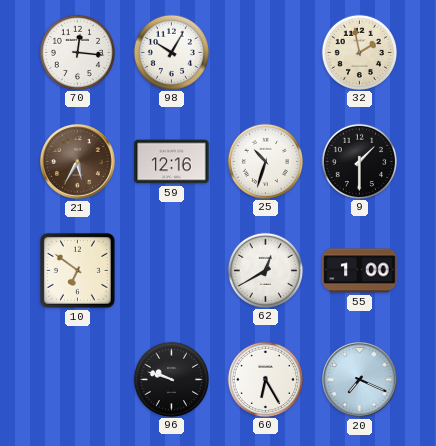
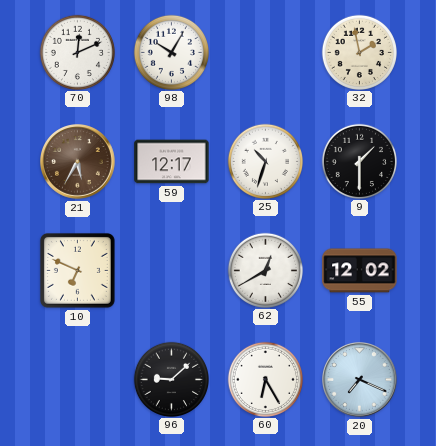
70: 12:16 -> 12:11 (77, 52)
59: 12:16 -> 12:17 (172, 162)
10: 6:51 -> 6:49 (77, 270)
55: 1:00 -> 12:02 (360, 271)
96: 9:48 -> 9:08 (171, 379)
